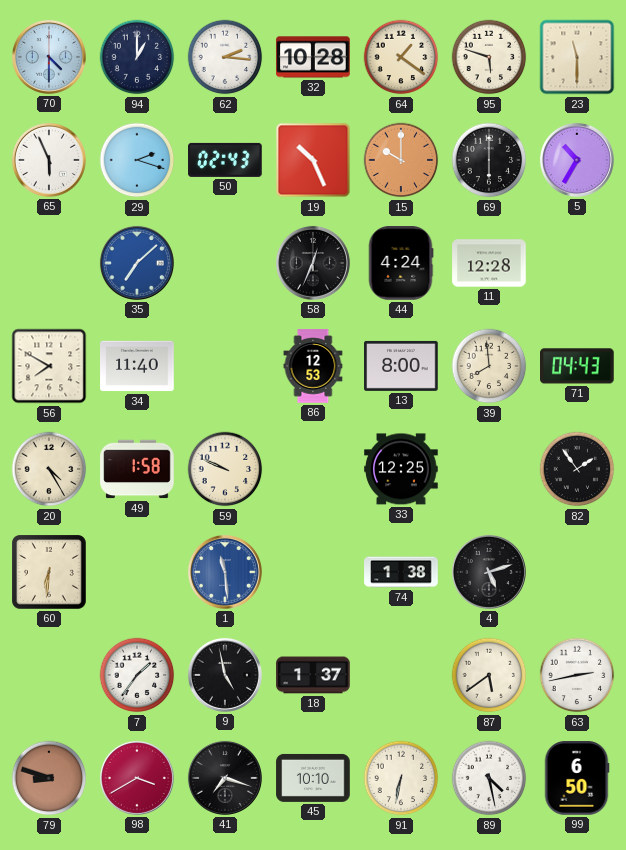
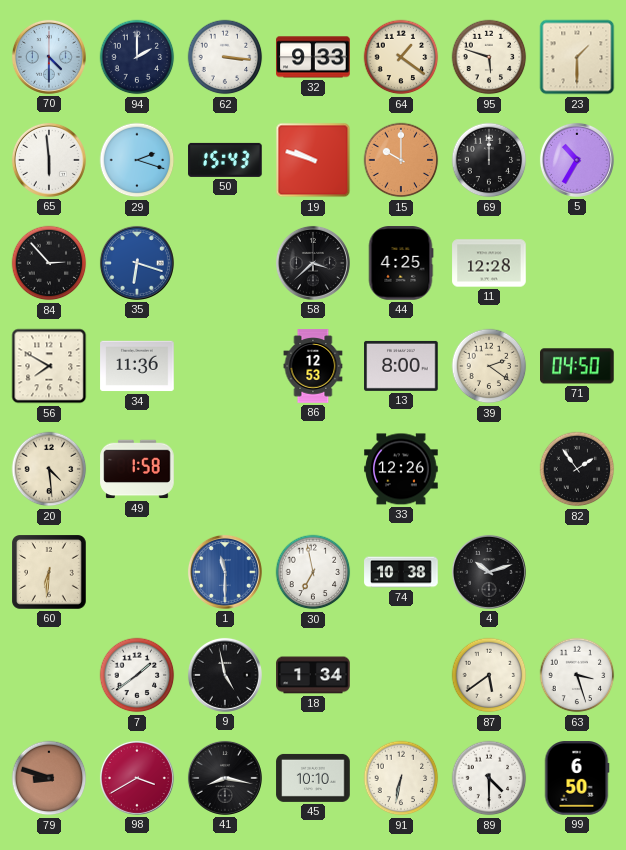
94: 1:00 -> 2:00 (137, 57)
62: 2:16 -> 3:16 (225, 57)
32: 10:28 -> 9:33 (313, 57)
23: 11:30 -> 1:30 (577, 57)
65: 5:56 -> 5:59 (49, 160)
50: 02:43 -> 15:43 (225, 160)
19: 10:26 -> 9:48 (313, 160)
69: 6:00 -> 12:00 (489, 160)
84: none -> 2:53 (49, 263)
35: 7:08 -> 6:18 (137, 263)
58: 12:34 -> 3:38 (313, 263)
44: 4:24 -> 4:25 (401, 263)
34: 11:40 -> 11:36 (137, 366)
39: 7:59 -> 2:21 (489, 366)
71: 04:43 -> 04:50 (578, 366)
20: 4:25 -> 4:29 (49, 469)
59: 9:49 -> none (225, 469)
33: 12:25 -> 12:26 (401, 469)
1: 11:29 -> 11:30 (225, 572)
30: none -> 6:58 (313, 572)
74: 1:38 -> 10:38 (401, 572)
4: 5:12 -> 10:12 (489, 572)
7: 1:36 -> 1:39 (137, 675)
18: 1:37 -> 1:34 (313, 675)
63: 2:43 -> 3:27 (577, 675)
41: 7:18 -> 8:17 (225, 778)
89: 4:28 -> 4:30 (489, 778)
